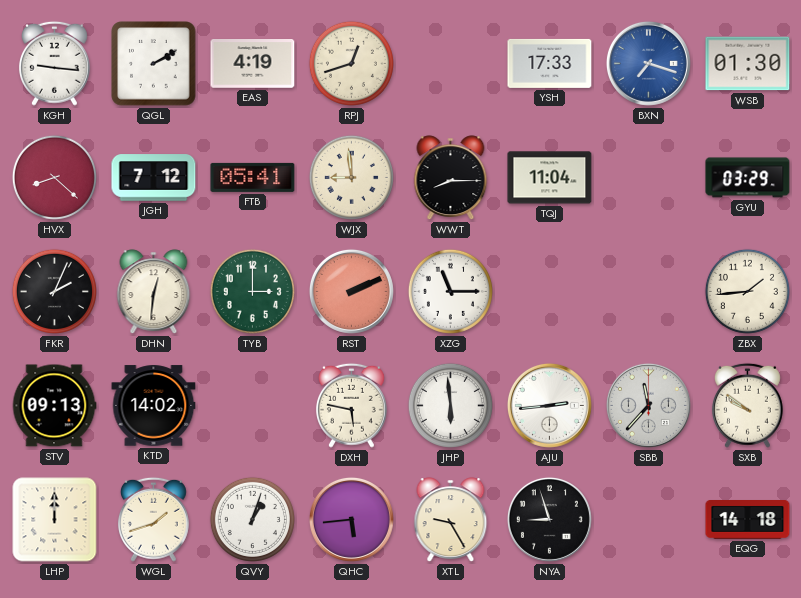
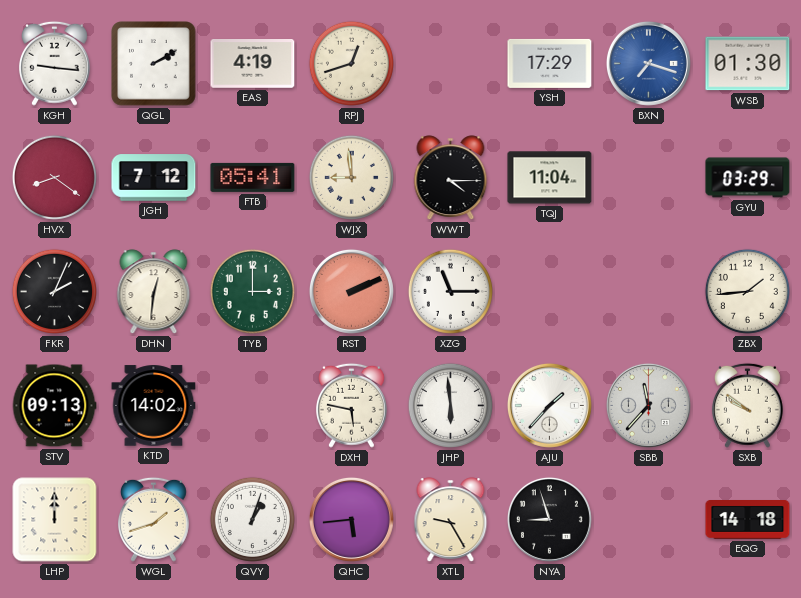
YSH: 17:33 -> 17:29 (550, 63)
HVX: 8:22 -> 8:21 (54, 177)
WWT: 8:15 -> 4:15 (451, 178)
AJU: 2:44 -> 1:37 (549, 405)
